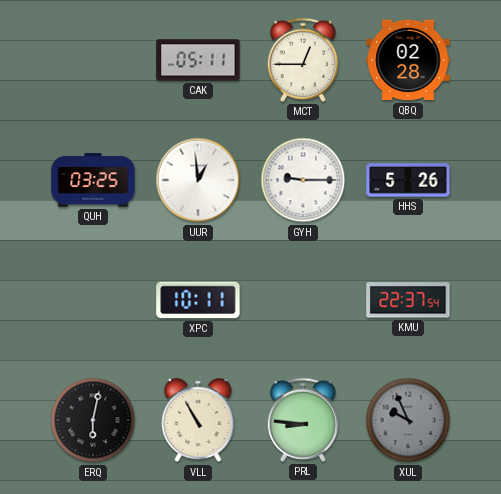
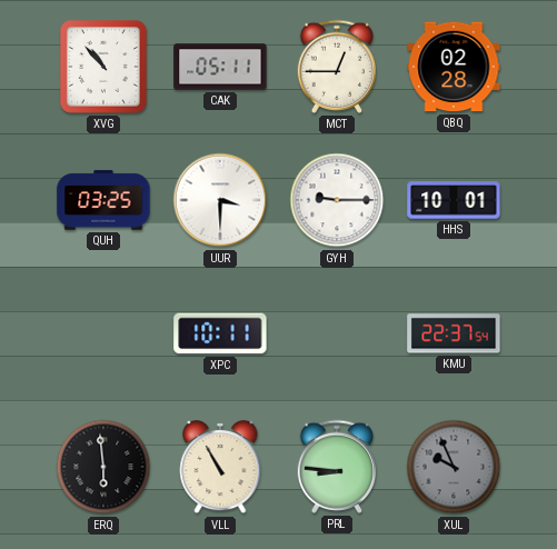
XVG: none -> 10:53 (105, 68)
UUR: 12:59 -> 3:30 (220, 200)
HHS: 5:26 -> 10:01 (454, 200)
ERQ: 6:02 -> 5:59 (103, 467)
